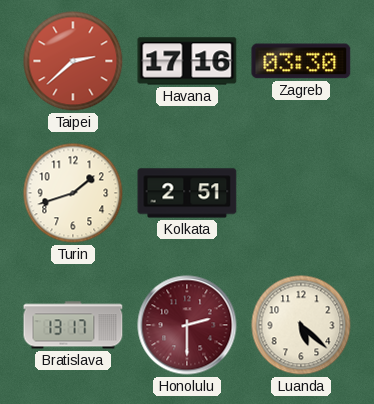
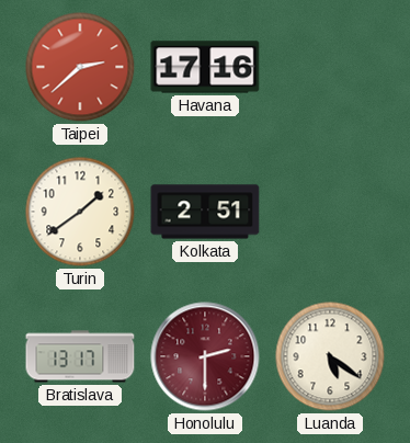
Zagreb: 03:30 -> none (301, 61)
Turin: 1:42 -> 1:39 (80, 212)
Luanda: 5:22 -> 5:21 (330, 356)
